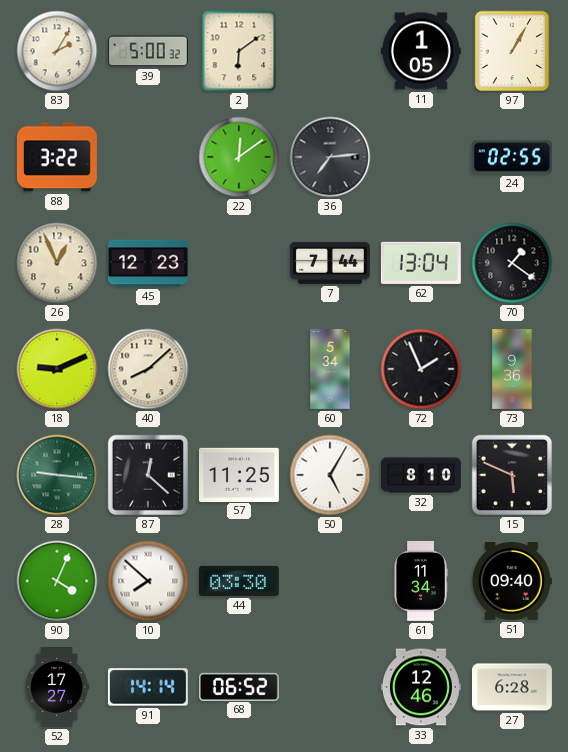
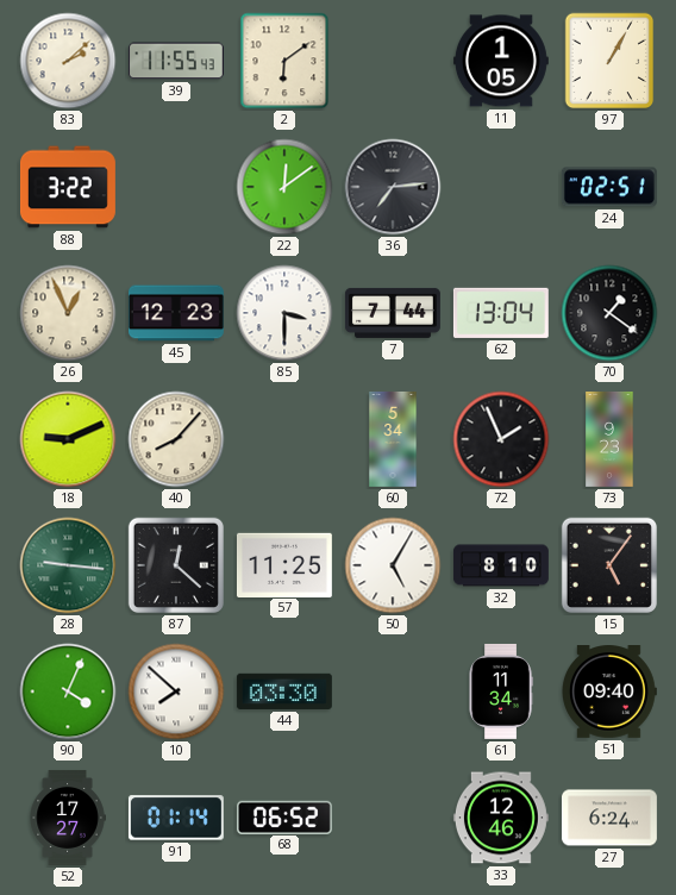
83: 2:05 -> 2:08 (68, 61)
39: 5:00 -> 11:55 (176, 61)
24: 02:55 -> 02:51 (609, 187)
85: none -> 3:30 (284, 313)
40: 8:08 -> 8:07 (176, 439)
73: 9:36 -> 9:23 (609, 440)
15: 5:49 -> 5:06 (609, 565)
91: 14:14 -> 01:14 (176, 818)
27: 6:28 -> 6:24 (609, 818)
